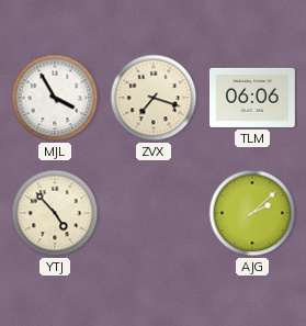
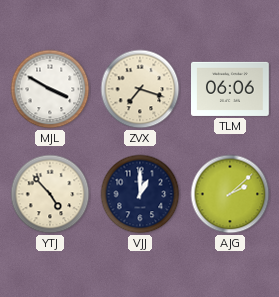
MJL: 3:55 -> 3:50 (50, 89)
VJJ: none -> 1:00 (140, 194)
